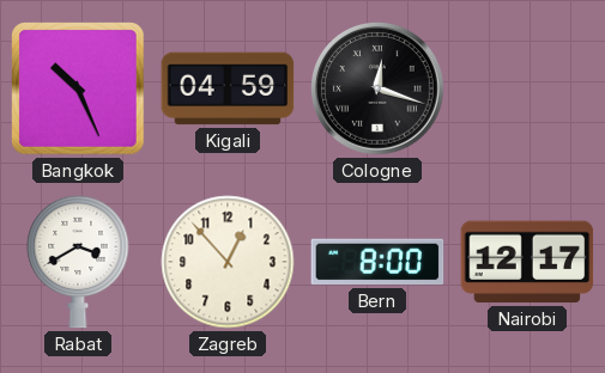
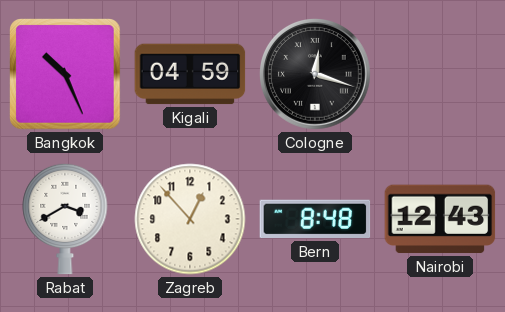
Bern: 8:00 -> 8:48 (315, 219)
Nairobi: 12:17 -> 12:43 (440, 219)
